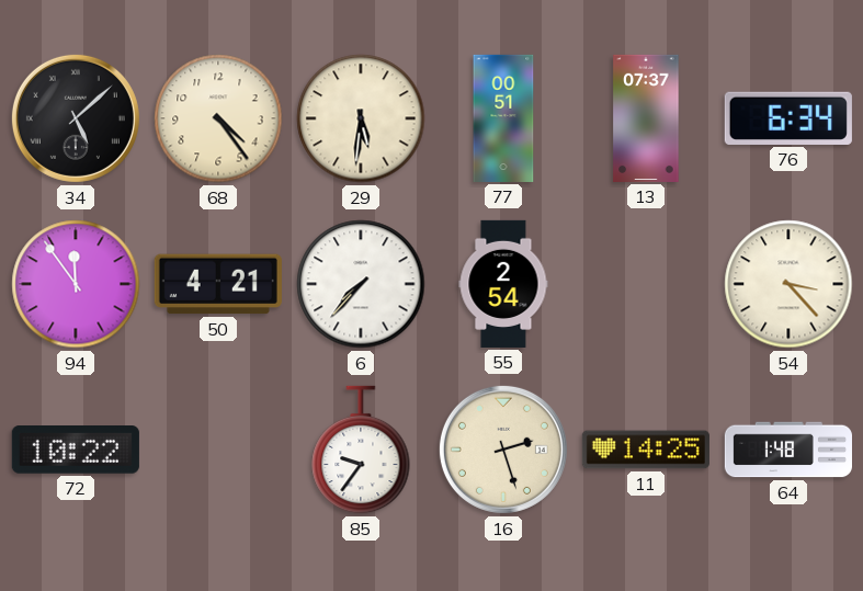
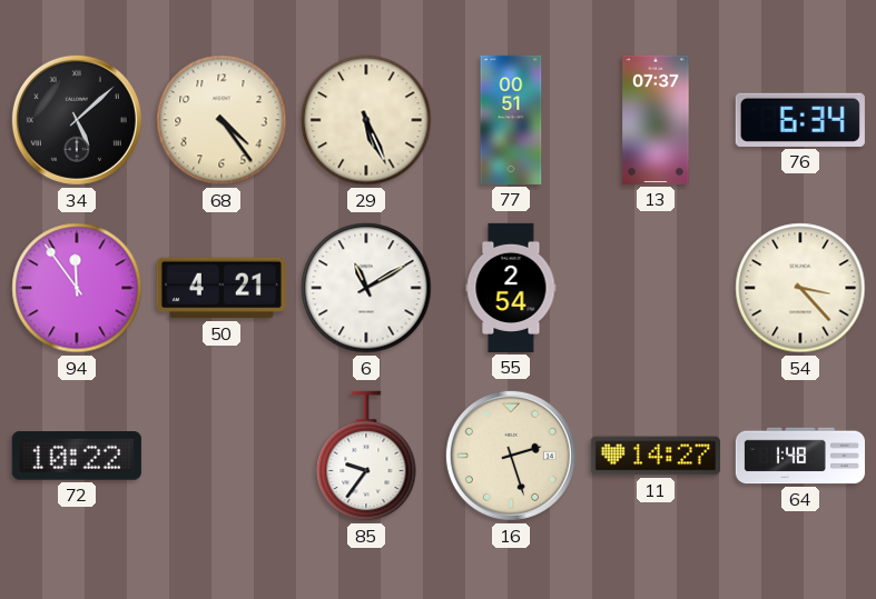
29: 5:31 -> 5:26 (366, 120)
6: 7:37 -> 11:10 (366, 288)
11: 14:25 -> 14:27 (656, 456)
